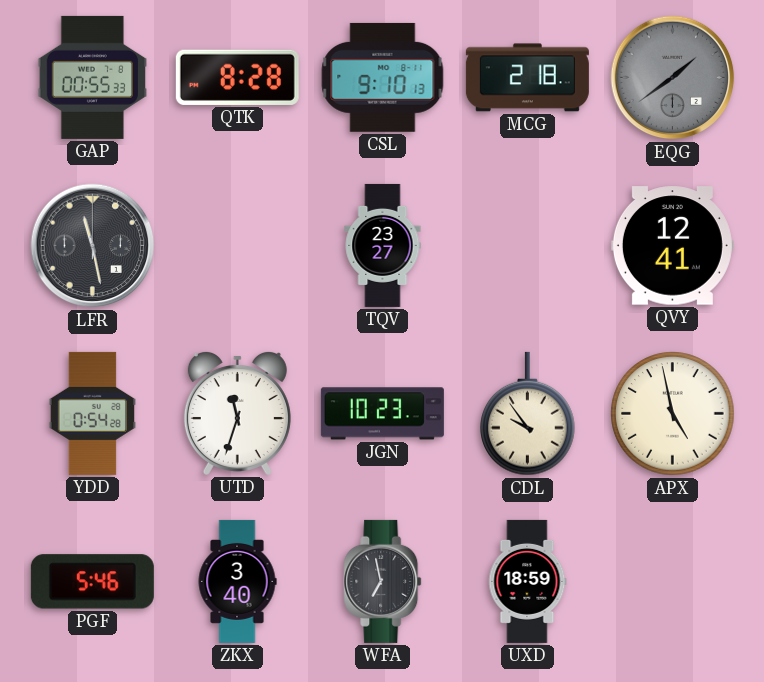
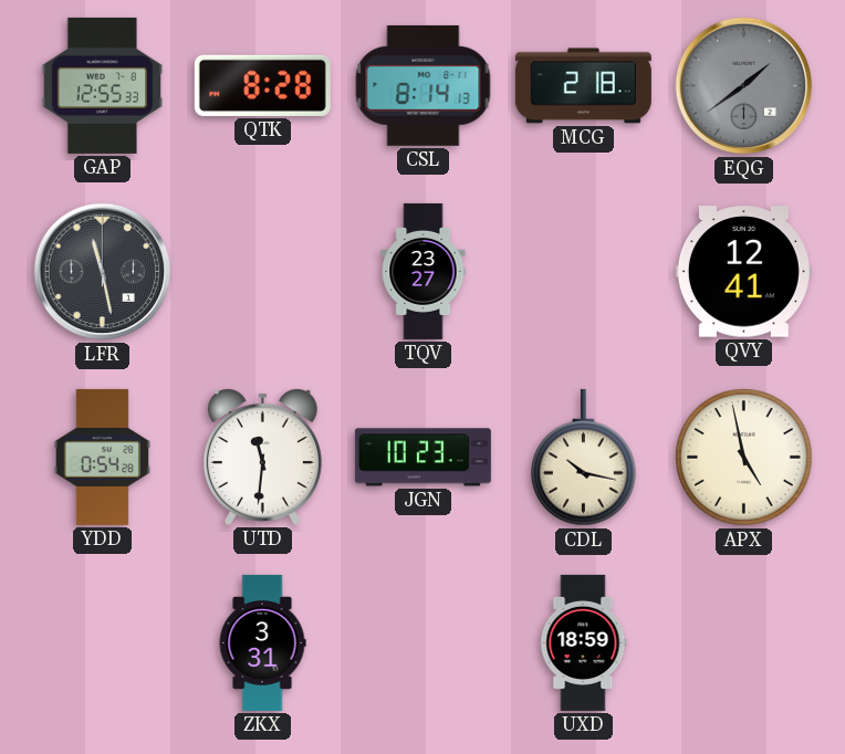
GAP: 00:55 -> 12:55 (102, 85)
CSL: 9:10 -> 8:14 (424, 85)
UTD: 11:33 -> 11:31 (262, 457)
CDL: 9:54 -> 10:17 (584, 458)
PGF: 5:46 -> none (92, 582)
ZKX: 3:40 -> 3:31 (262, 642)
WFA: 6:58 -> none (383, 581)
